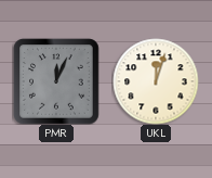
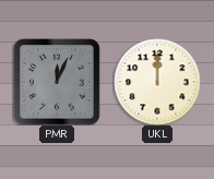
UKL: 12:03 -> 12:00 (157, 82)
